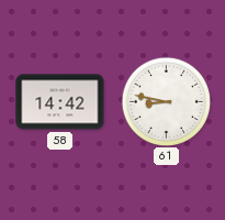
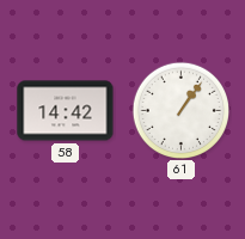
61: 8:47 -> 1:06 (180, 110)
